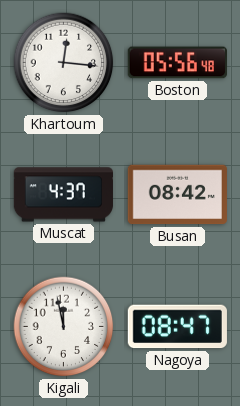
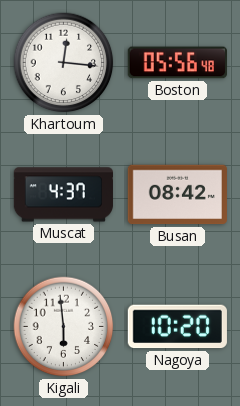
Kigali: 11:58 -> 5:59 (64, 327)
Nagoya: 08:47 -> 10:20 (177, 327)
